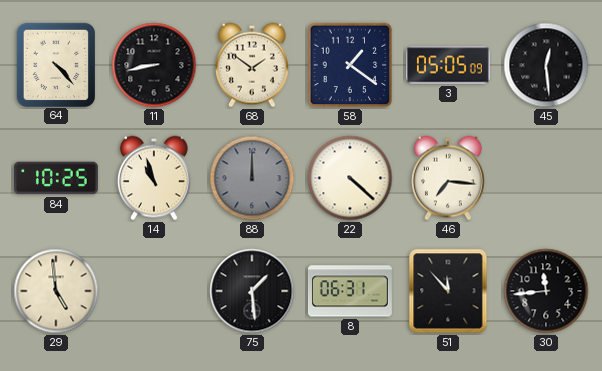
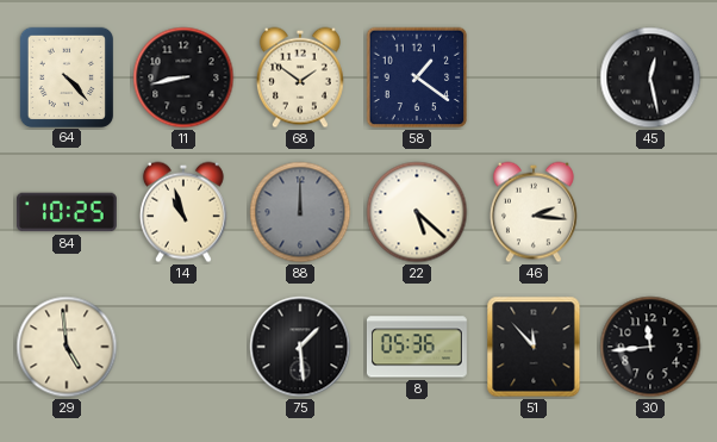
3: 05:05 -> none (448, 65)
45: 12:29 -> 12:28 (650, 77)
22: 4:22 -> 5:22 (417, 212)
46: 7:16 -> 2:16 (534, 212)
8: 06:31 -> 05:36 (417, 347)
